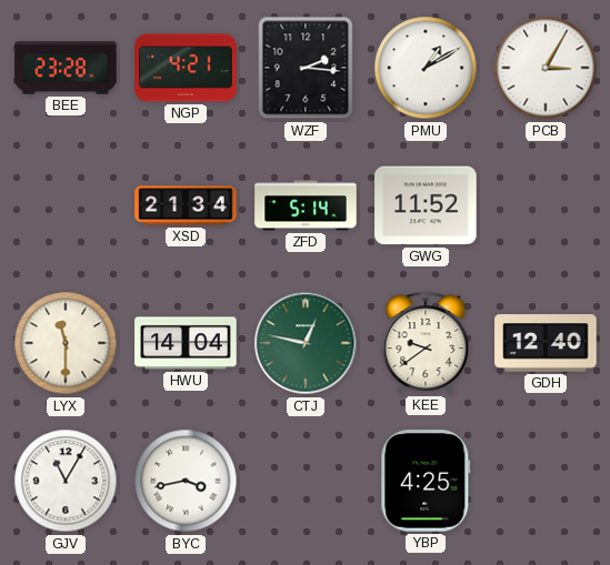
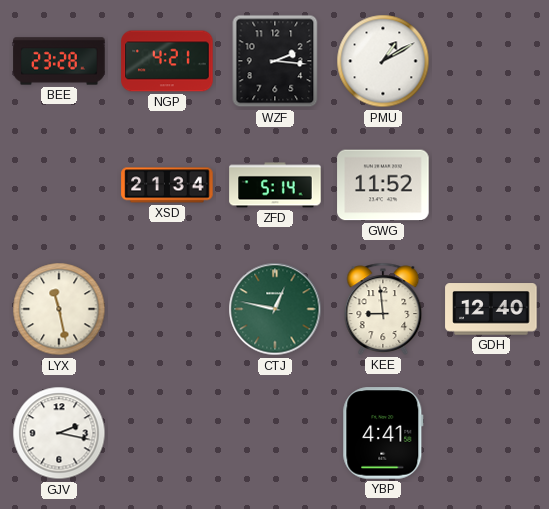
PCB: 3:05 -> none (546, 68)
LYX: 11:30 -> 11:28 (59, 309)
HWU: 14:04 -> none (186, 343)
KEE: 9:39 -> 8:59 (383, 309)
GJV: 11:05 -> 2:17 (59, 433)
BYC: 3:43 -> none (186, 481)
YBP: 4:25 -> 4:41 (383, 433)
